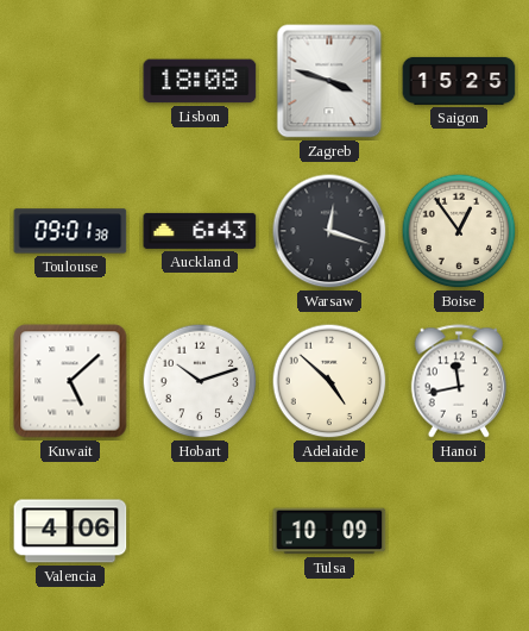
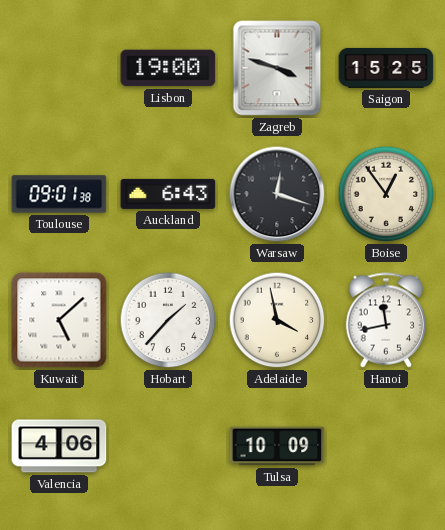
Lisbon: 18:08 -> 19:00 (168, 68)
Hobart: 10:12 -> 1:37 (168, 320)
Adelaide: 4:52 -> 3:58 (277, 320)
